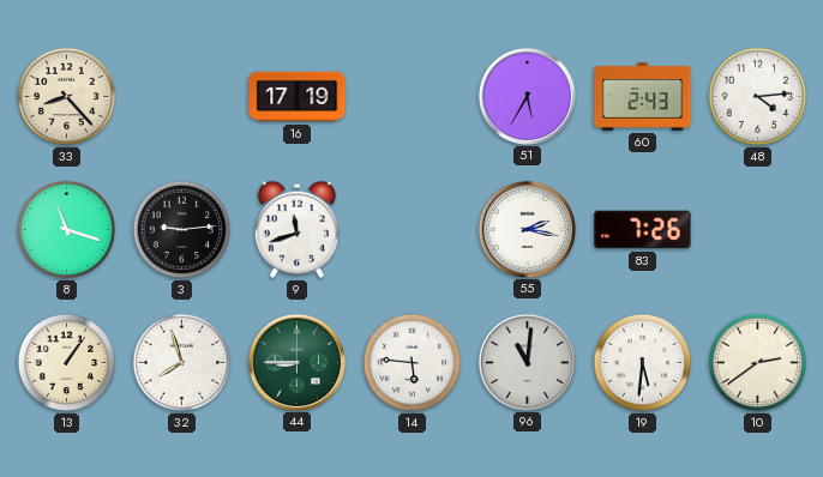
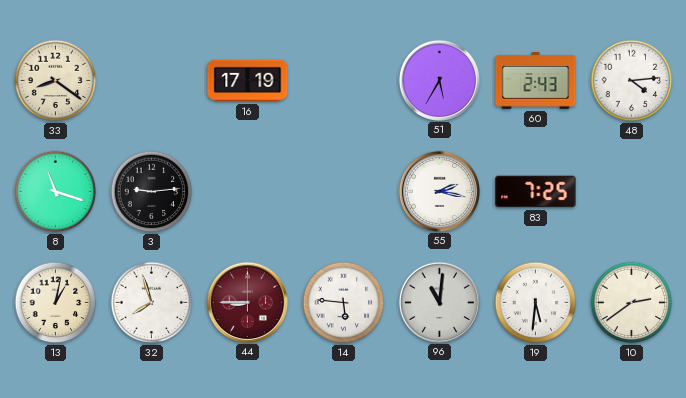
33: 8:23 -> 8:21 (56, 81)
9: 11:42 -> none (296, 229)
83: 7:26 -> 7:25 (536, 192)
13: 1:06 -> 1:02 (56, 303)
44 dial: green -> burgundy (247, 302)
